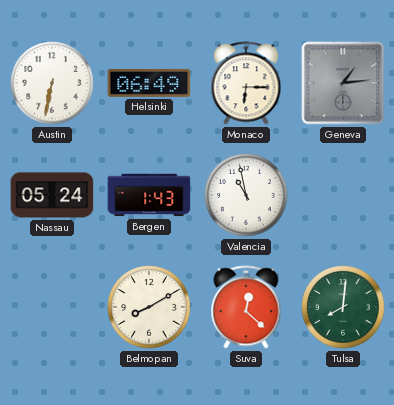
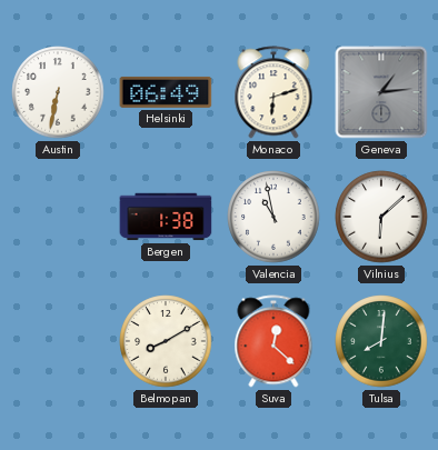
Monaco: 6:15 -> 6:12 (273, 92)
Nassau: 05:24 -> none (52, 195)
Bergen: 1:43 -> 1:38 (166, 217)
Vilnius: none -> 6:08 (381, 217)
